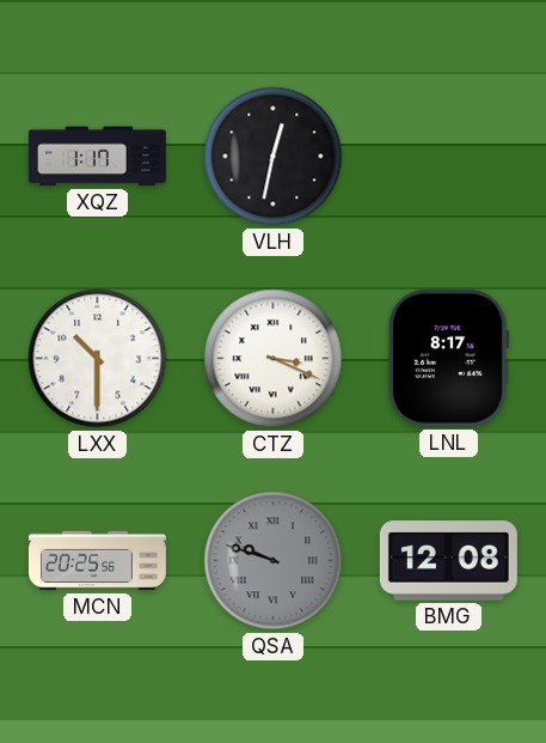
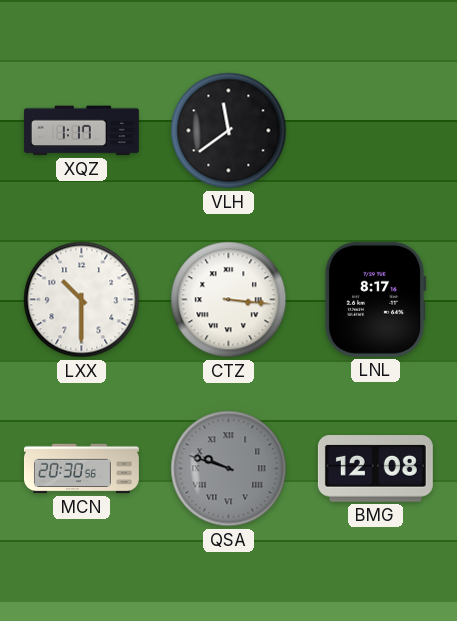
VLH: 12:32 -> 11:39 (229, 131)
CTZ: 3:19 -> 3:16 (229, 300)
MCN: 20:25 -> 20:30 (81, 469)
